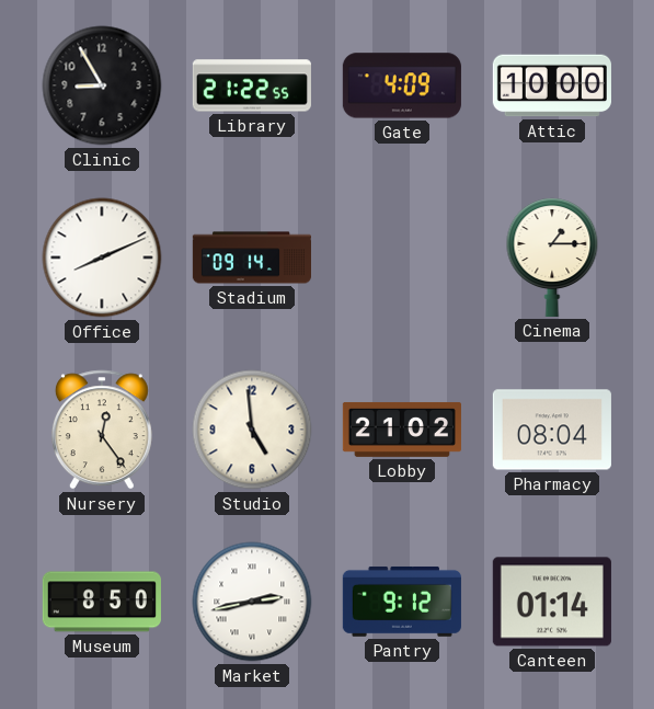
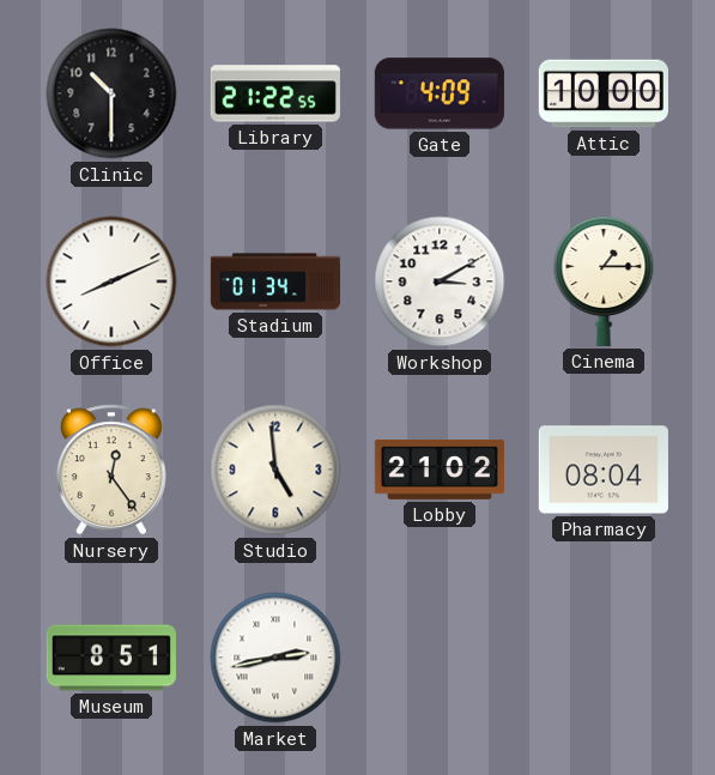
Clinic: 8:55 -> 10:30 (111, 93)
Stadium: 09:14 -> 01:34 (274, 281)
Workshop: none -> 3:10 (440, 281)
Museum: 8:50 -> 8:51 (111, 658)
Pantry: 9:12 -> none (402, 602)
Canteen: 01:14 -> none (552, 602)
